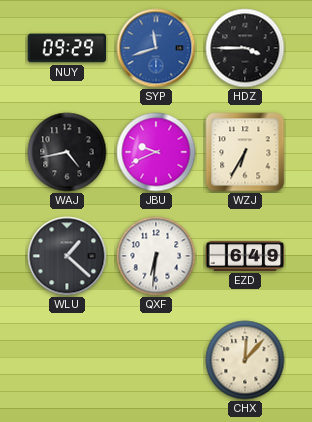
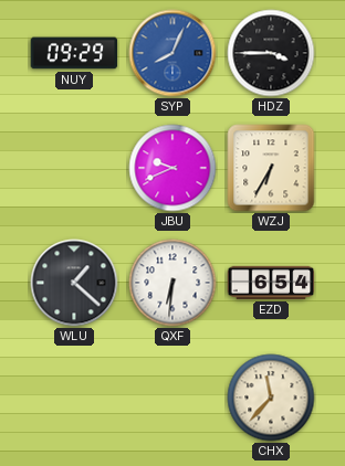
SYP: 11:42 -> 8:04 (172, 53)
WAJ: 4:43 -> none (67, 152)
EZD: 6:49 -> 6:54 (271, 283)
CHX: 12:07 -> 11:37 (271, 398)
